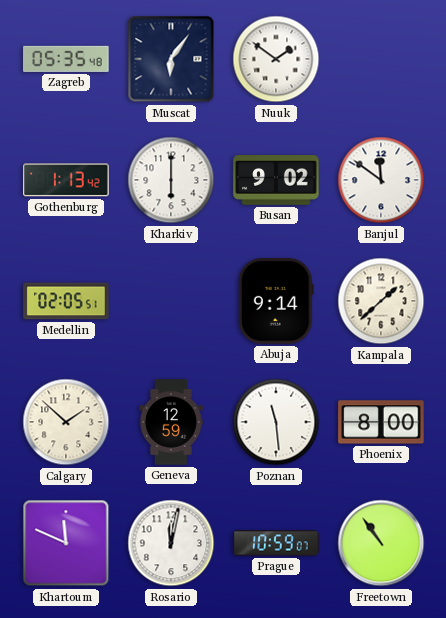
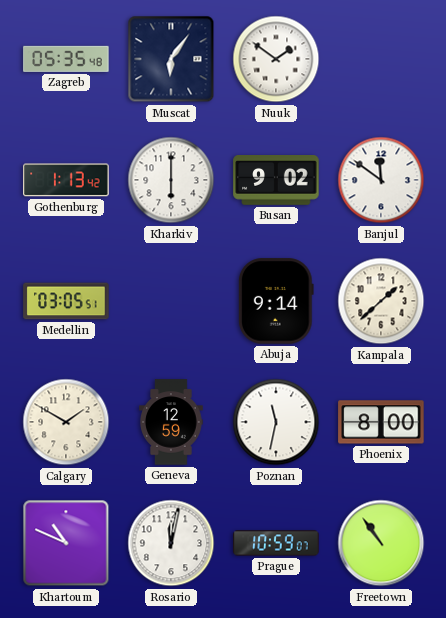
Medellin: 02:05 -> 03:05 (66, 301)
Calgary: 1:52 -> 1:50 (66, 422)
Poznan: 11:29 -> 11:32 (276, 422)
Khartoum: 11:49 -> 10:49 (66, 543)
